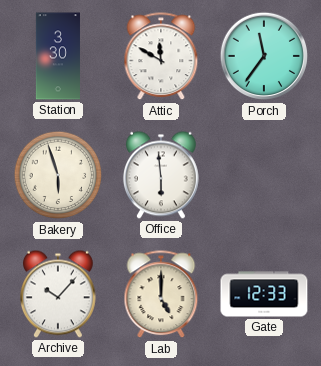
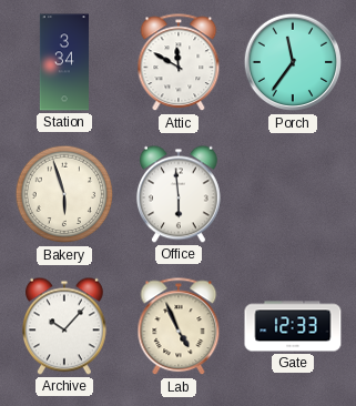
Station: 3:30 -> 3:34 (64, 62)
Lab: 5:00 -> 4:56 (179, 327)
